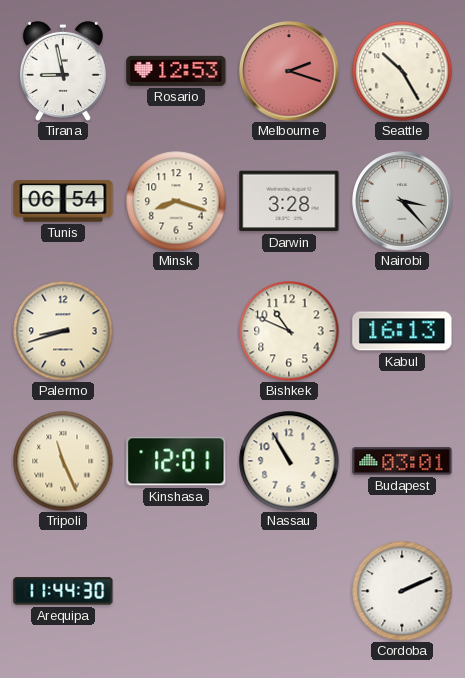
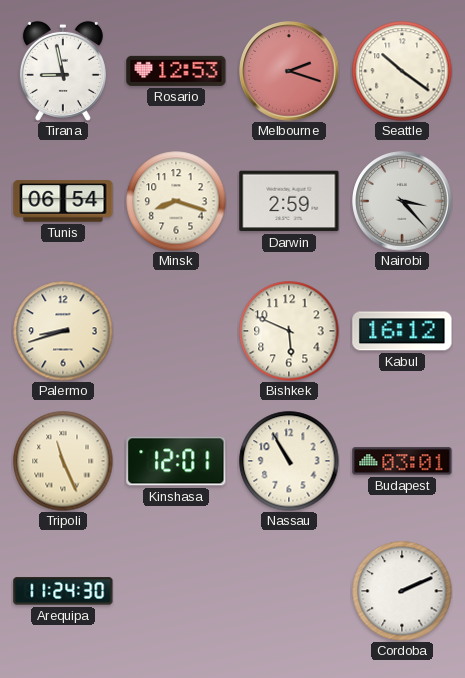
Seattle: 10:25 -> 10:21 (402, 71)
Darwin: 3:28 -> 2:59 (289, 201)
Bishkek: 10:49 -> 5:49 (289, 331)
Kabul: 16:13 -> 16:12 (402, 331)
Arequipa: 11:44 -> 11:24 (63, 591)
